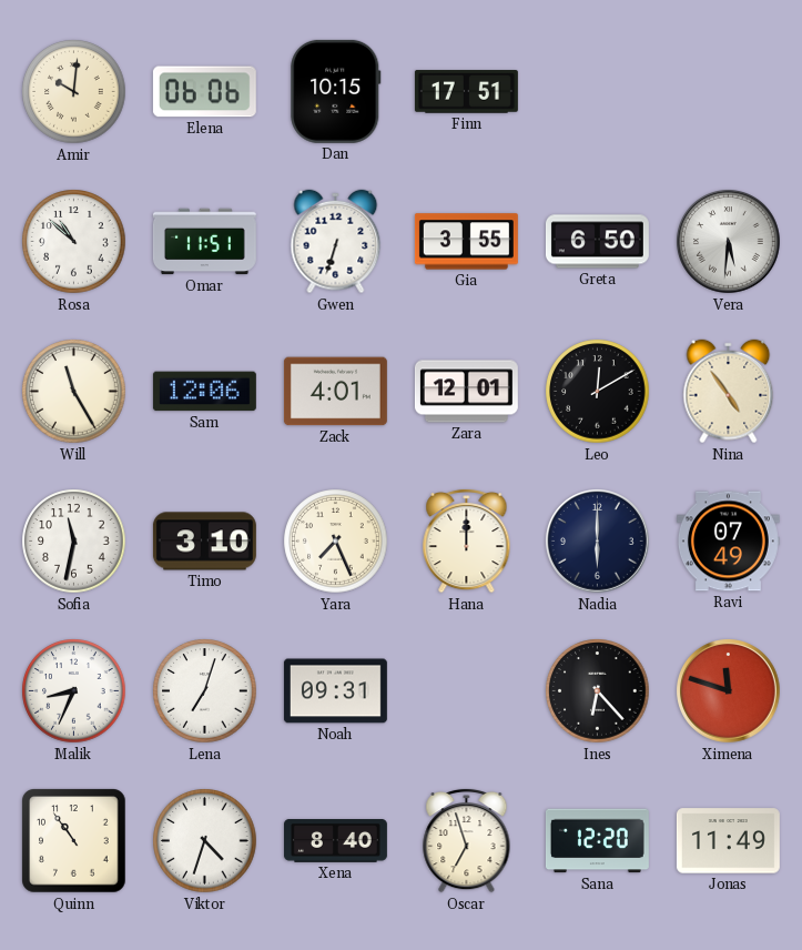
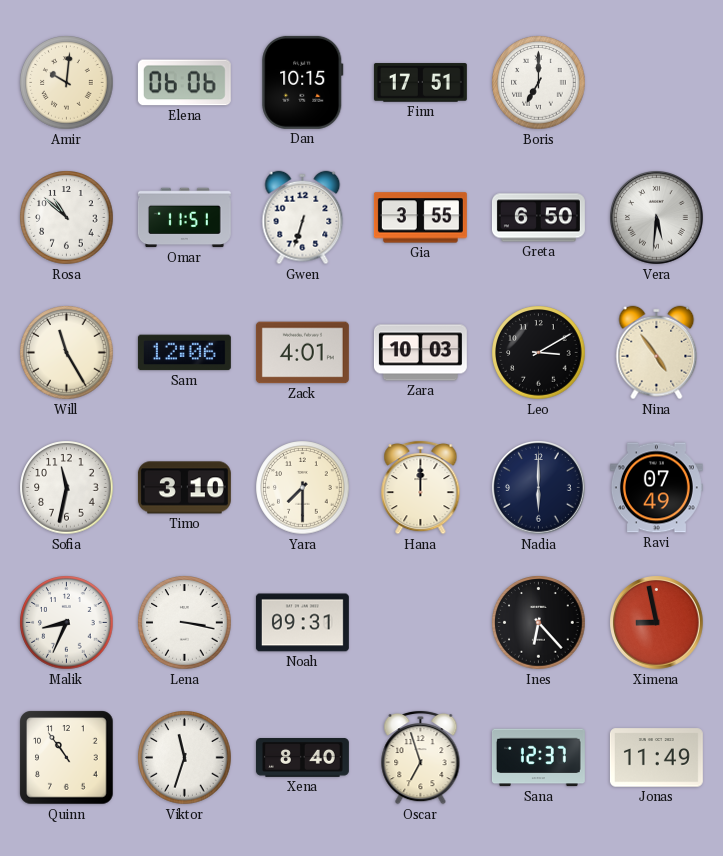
Boris: none -> 7:00 (539, 83)
Zara: 12:01 -> 10:03 (420, 353)
Leo: 12:10 -> 3:10 (539, 353)
Yara: 7:26 -> 7:30 (303, 488)
Lena: 7:03 -> 3:17 (185, 623)
Ximena: 11:48 -> 8:58 (657, 623)
Viktor: 4:33 -> 11:33 (185, 758)
Sana: 12:20 -> 12:37 (538, 758)
